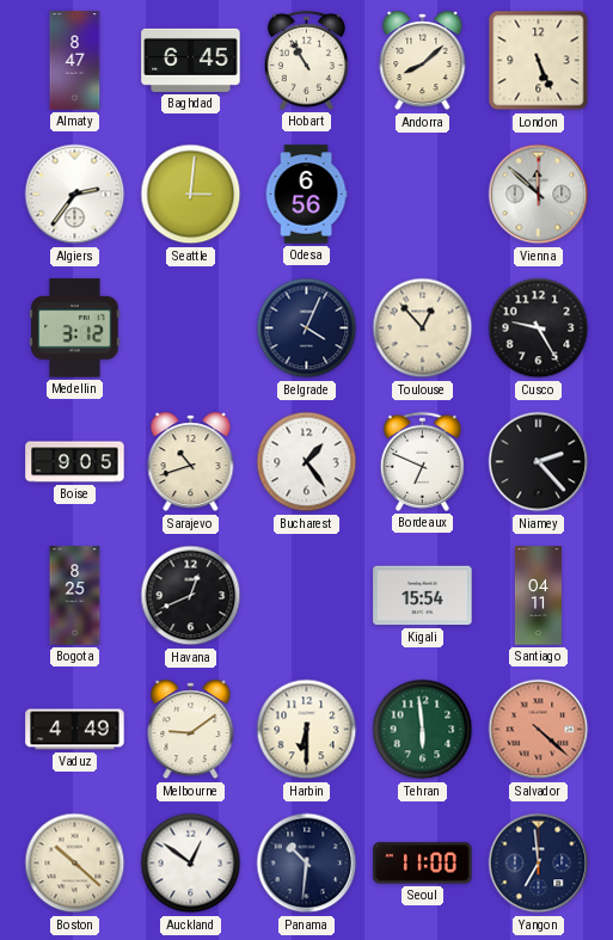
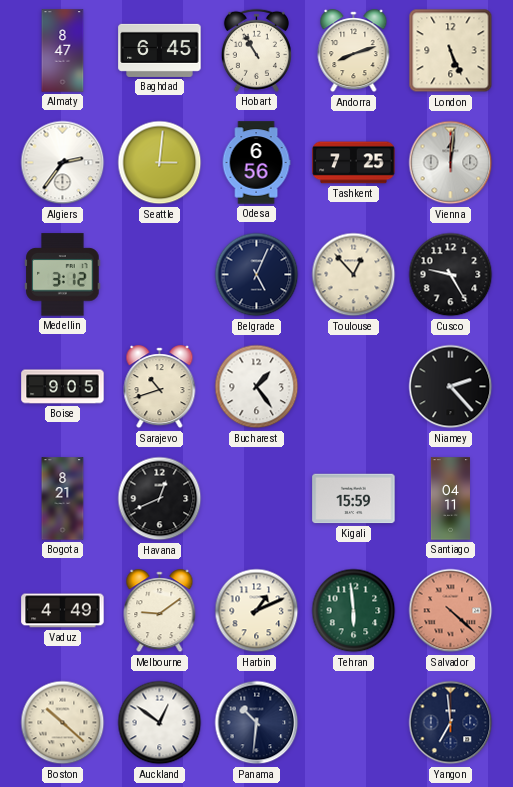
Andorra: 8:08 -> 8:12 (354, 51)
Tashkent: none -> 7:25 (354, 163)
Vienna: 11:52 -> 12:01 (451, 163)
Belgrade: 4:04 -> 5:04 (257, 275)
Bordeaux: 6:49 -> none (422, 461)
Bogota: 8:25 -> 8:21 (63, 499)
Kigali: 15:54 -> 15:59 (354, 499)
Harbin: 6:30 -> 1:11 (257, 611)
Seoul: 11:00 -> none (423, 864)
